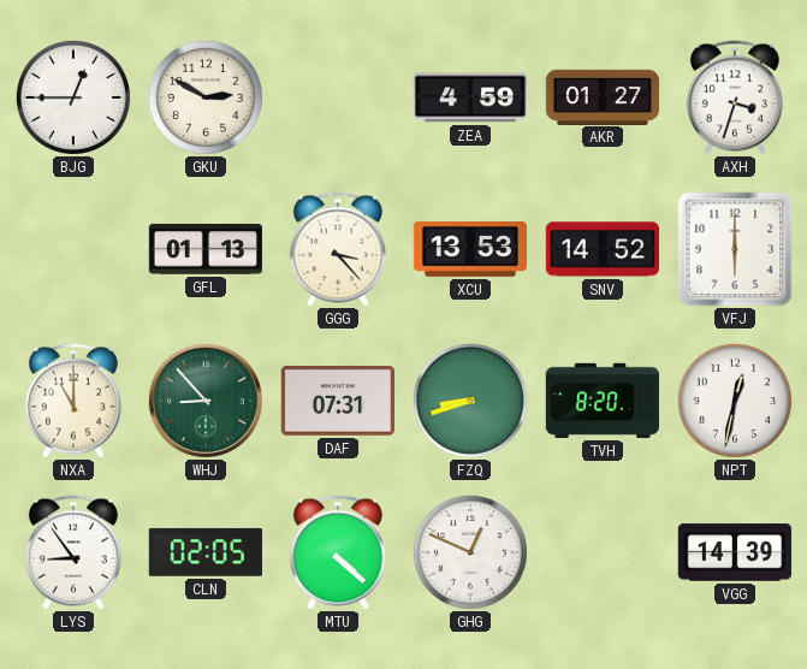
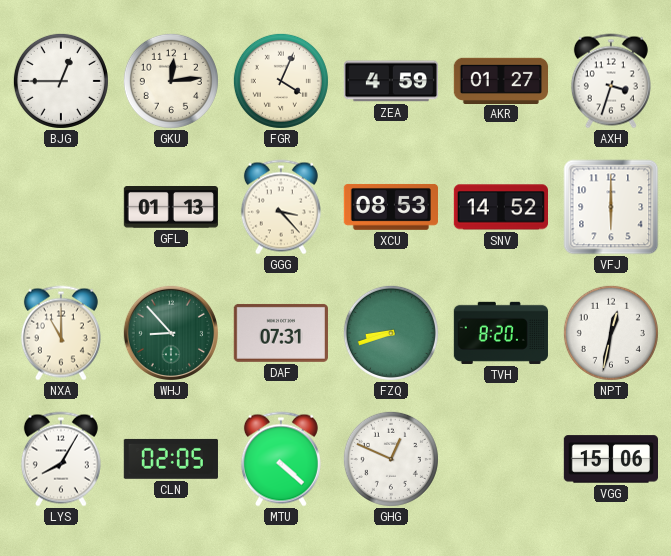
GKU: 2:50 -> 12:14 (171, 81)
FGR: none -> 4:04 (281, 81)
XCU: 13:53 -> 08:53 (390, 207)
LYS: 8:54 -> 8:05 (61, 459)
VGG: 14:39 -> 15:06 (610, 459)
